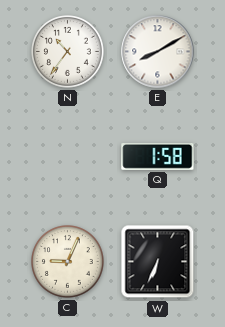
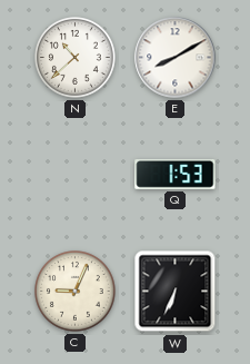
N: 10:36 -> 10:38 (76, 58)
Q: 1:58 -> 1:53 (176, 174)
